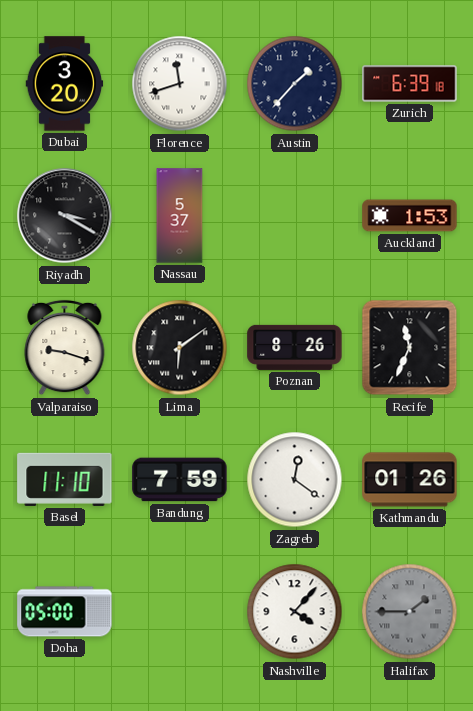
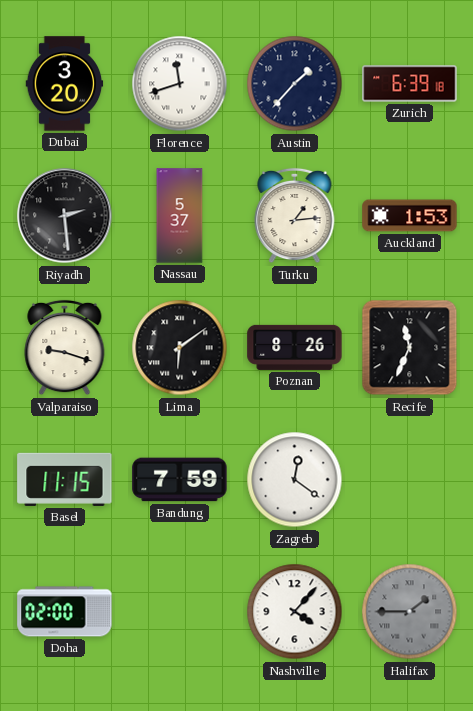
Riyadh: 3:20 -> 2:29 (65, 216)
Turku: none -> 1:14 (295, 216)
Basel: 11:10 -> 11:15 (65, 479)
Kathmandu: 01:26 -> none (410, 480)
Doha: 05:00 -> 02:00 (65, 612)
